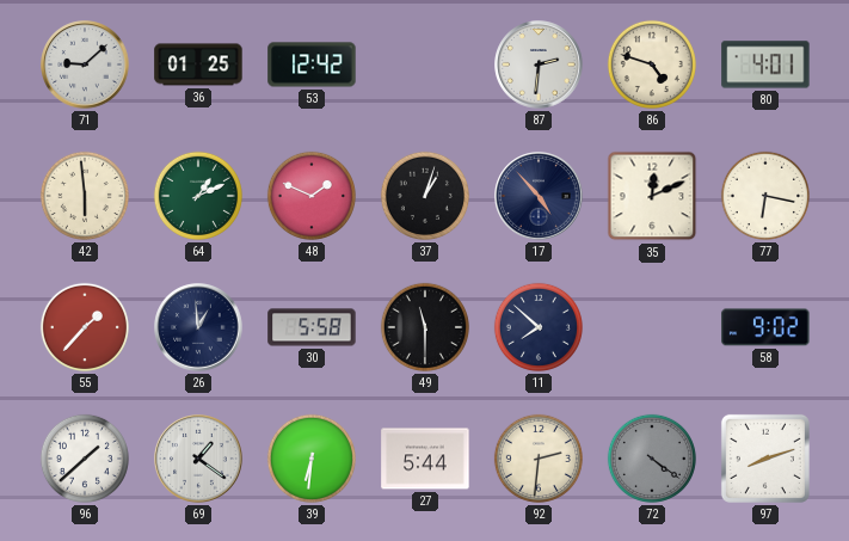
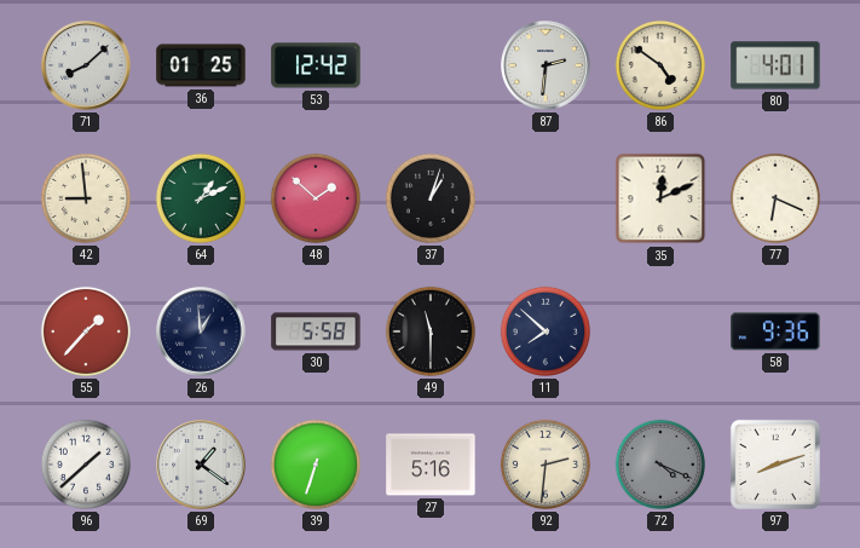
71: 9:08 -> 8:08 (86, 65)
86: 4:48 -> 4:51 (660, 65)
42: 5:59 -> 8:59 (86, 198)
48: 1:49 -> 1:52 (316, 198)
17: 4:53 -> none (539, 196)
77: 6:17 -> 6:19 (775, 198)
58: 9:02 -> 9:36 (775, 331)
39: 6:31 -> 6:33 (316, 465)
27: 5:44 -> 5:16 (431, 465)
72: 4:21 -> 4:19 (660, 465)
